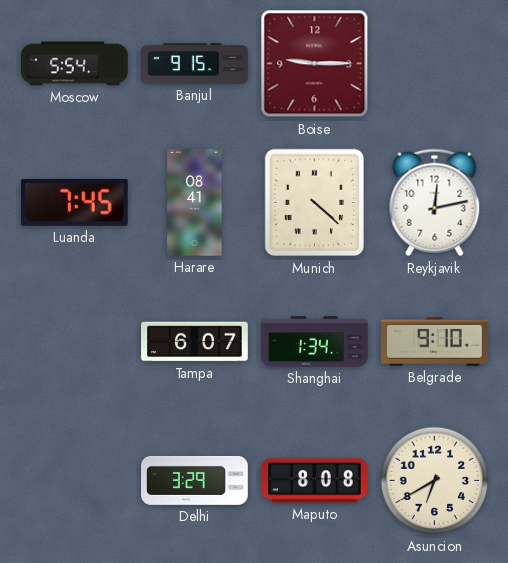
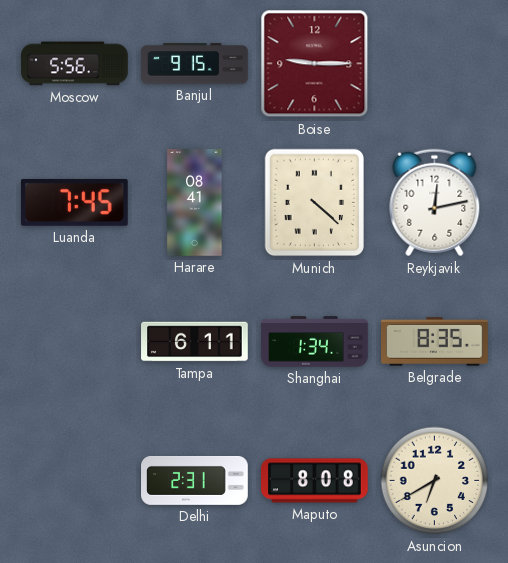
Moscow: 5:54 -> 5:56 (75, 64)
Tampa: 6:07 -> 6:11 (195, 342)
Belgrade: 9:10 -> 8:35 (435, 342)
Delhi: 3:29 -> 2:31 (195, 480)
